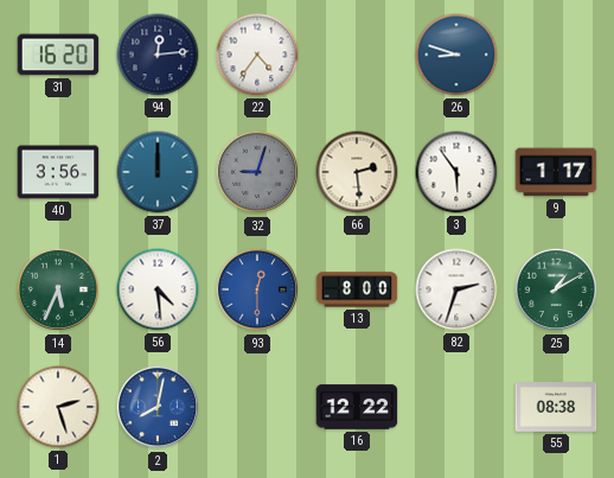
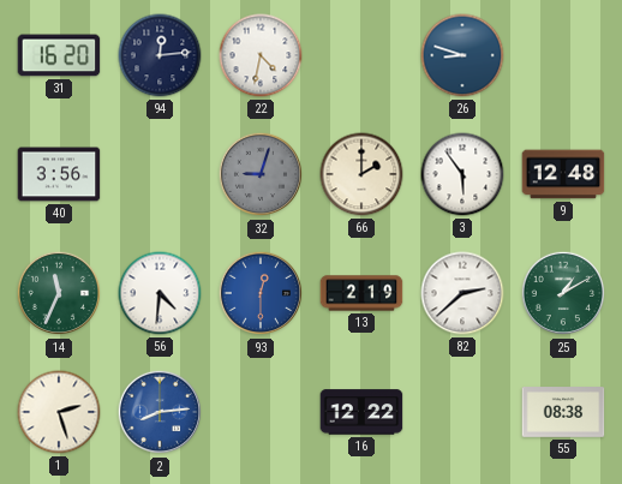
22: 4:36 -> 4:32 (261, 55)
37: 12:00 -> none (158, 172)
66: 2:29 -> 2:00 (361, 174)
9: 1:17 -> 12:48 (563, 174)
14: 5:34 -> 11:34 (59, 293)
56: 4:29 -> 4:31 (160, 293)
13: 8:00 -> 2:19 (361, 293)
82: 2:33 -> 2:38 (462, 293)
2: 8:02 -> 8:14 (160, 412)
